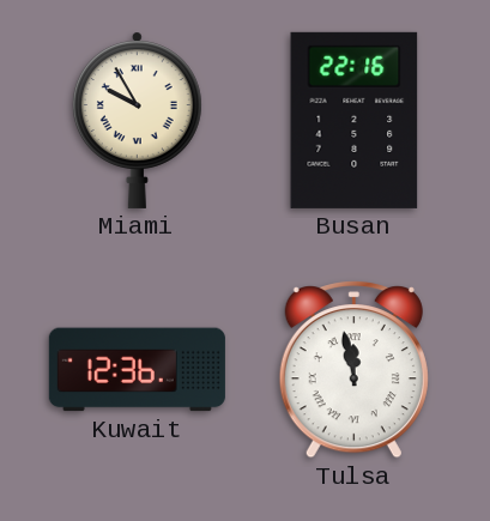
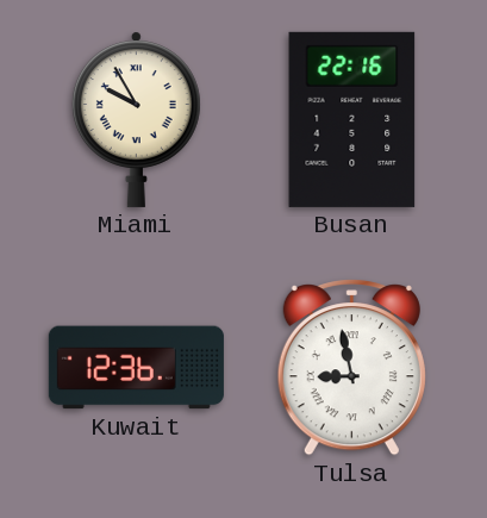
Tulsa: 11:58 -> 8:58 (351, 368)
